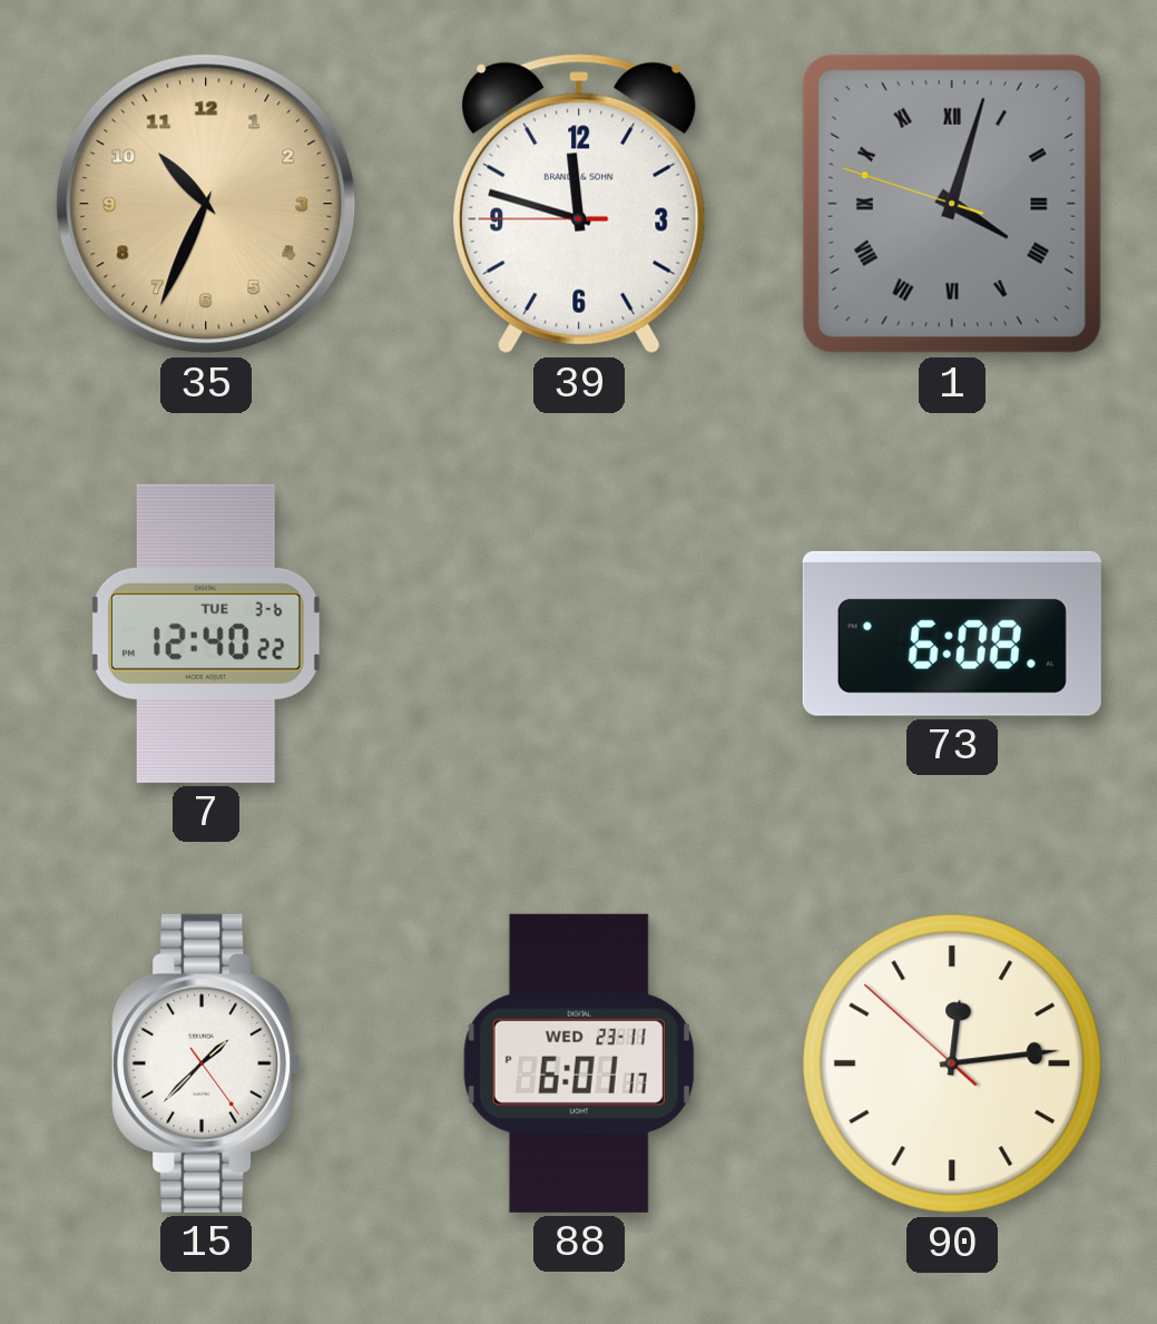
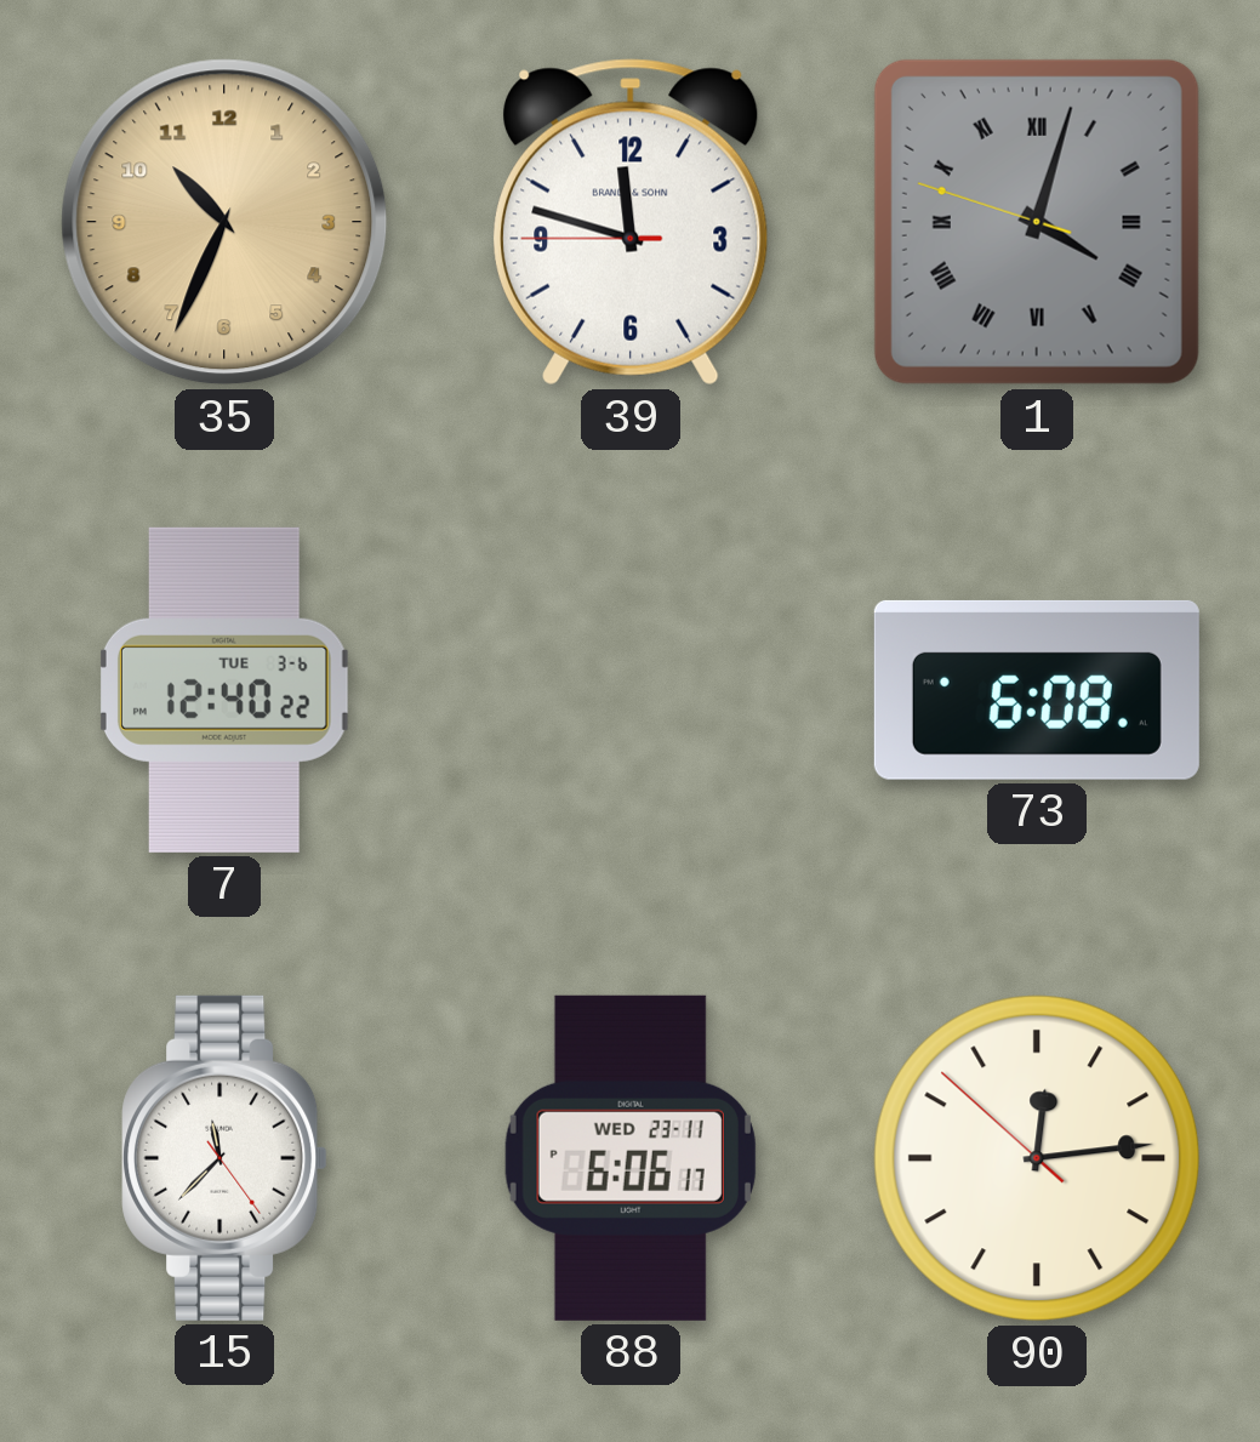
15: 1:37 -> 11:37 (224, 1158)
88: 6:01 -> 6:06 (631, 1158)
